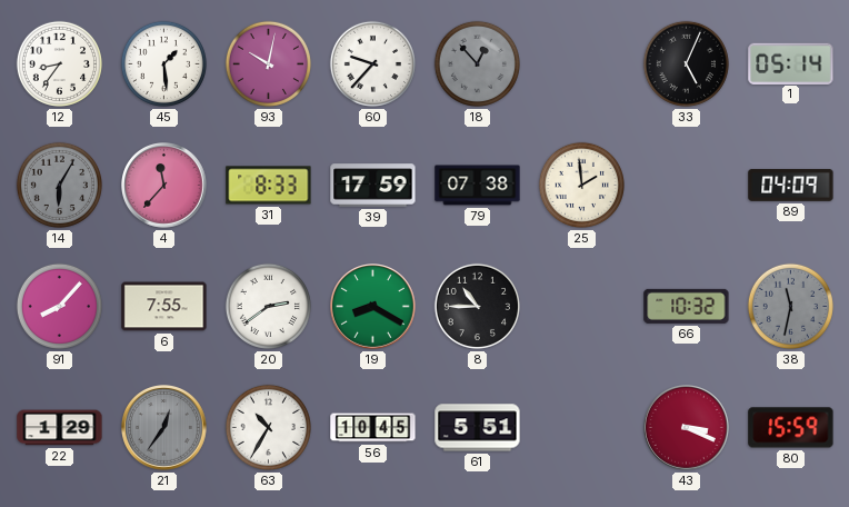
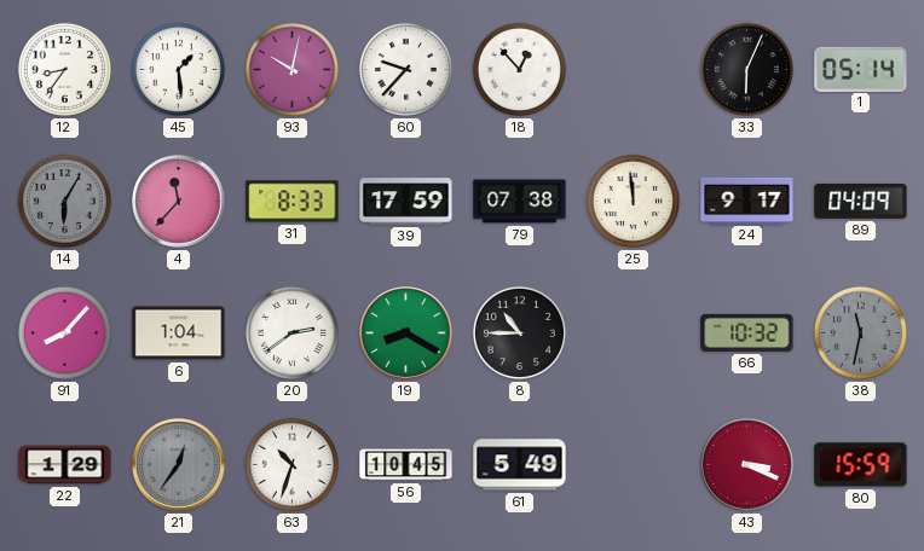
18 dial: grey -> white (519, 69)
33: 5:04 -> 6:04 (746, 69)
25: 1:59 -> 11:59 (633, 201)
24: none -> 9:17 (747, 201)
6: 7:55 -> 1:04 (179, 333)
63: 10:35 -> 10:33 (291, 464)
61: 5:51 -> 5:49 (520, 465)
